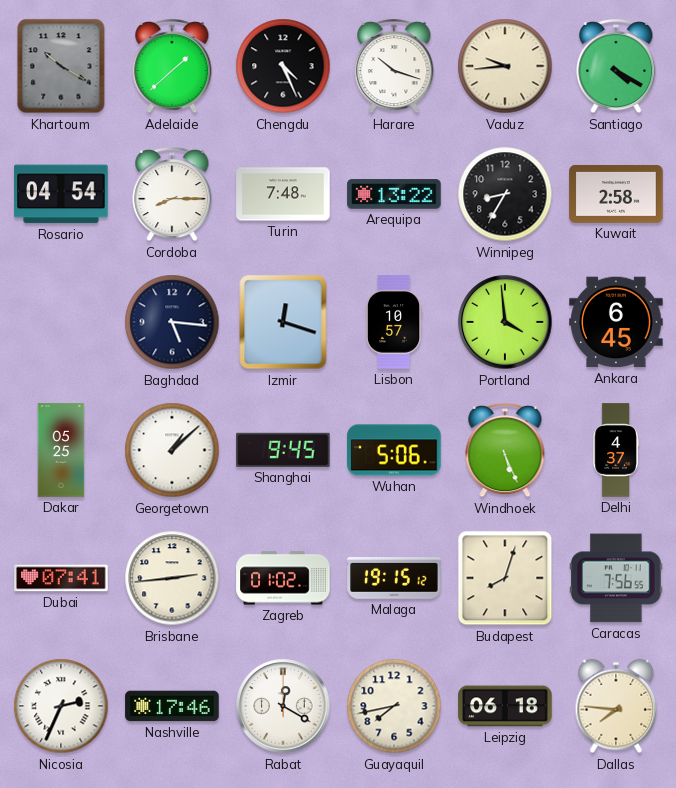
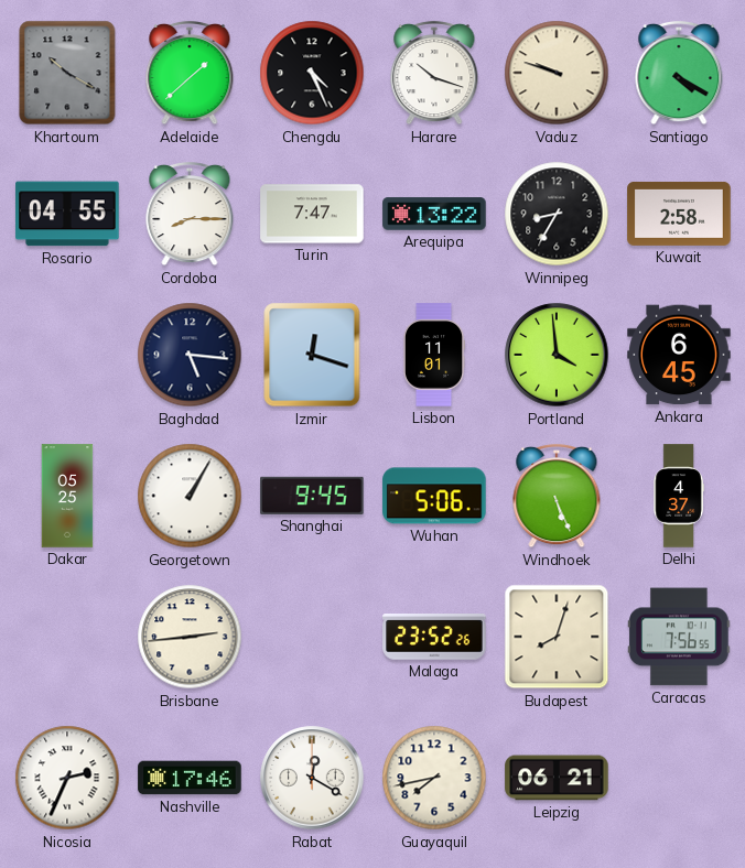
Vaduz: 9:44 -> 9:48 (557, 73)
Rosario: 04:54 -> 04:55 (67, 214)
Turin: 7:48 -> 7:47 (312, 214)
Lisbon: 10:57 -> 11:01 (434, 355)
Georgetown: 1:08 -> 1:05 (190, 496)
Dubai: 07:41 -> none (61, 578)
Zagreb: 01:02 -> none (283, 578)
Malaga: 19:15 -> 23:52 (434, 637)
Leipzig: 06:18 -> 06:21 (557, 778)
Dallas: 7:46 -> none (616, 706)
